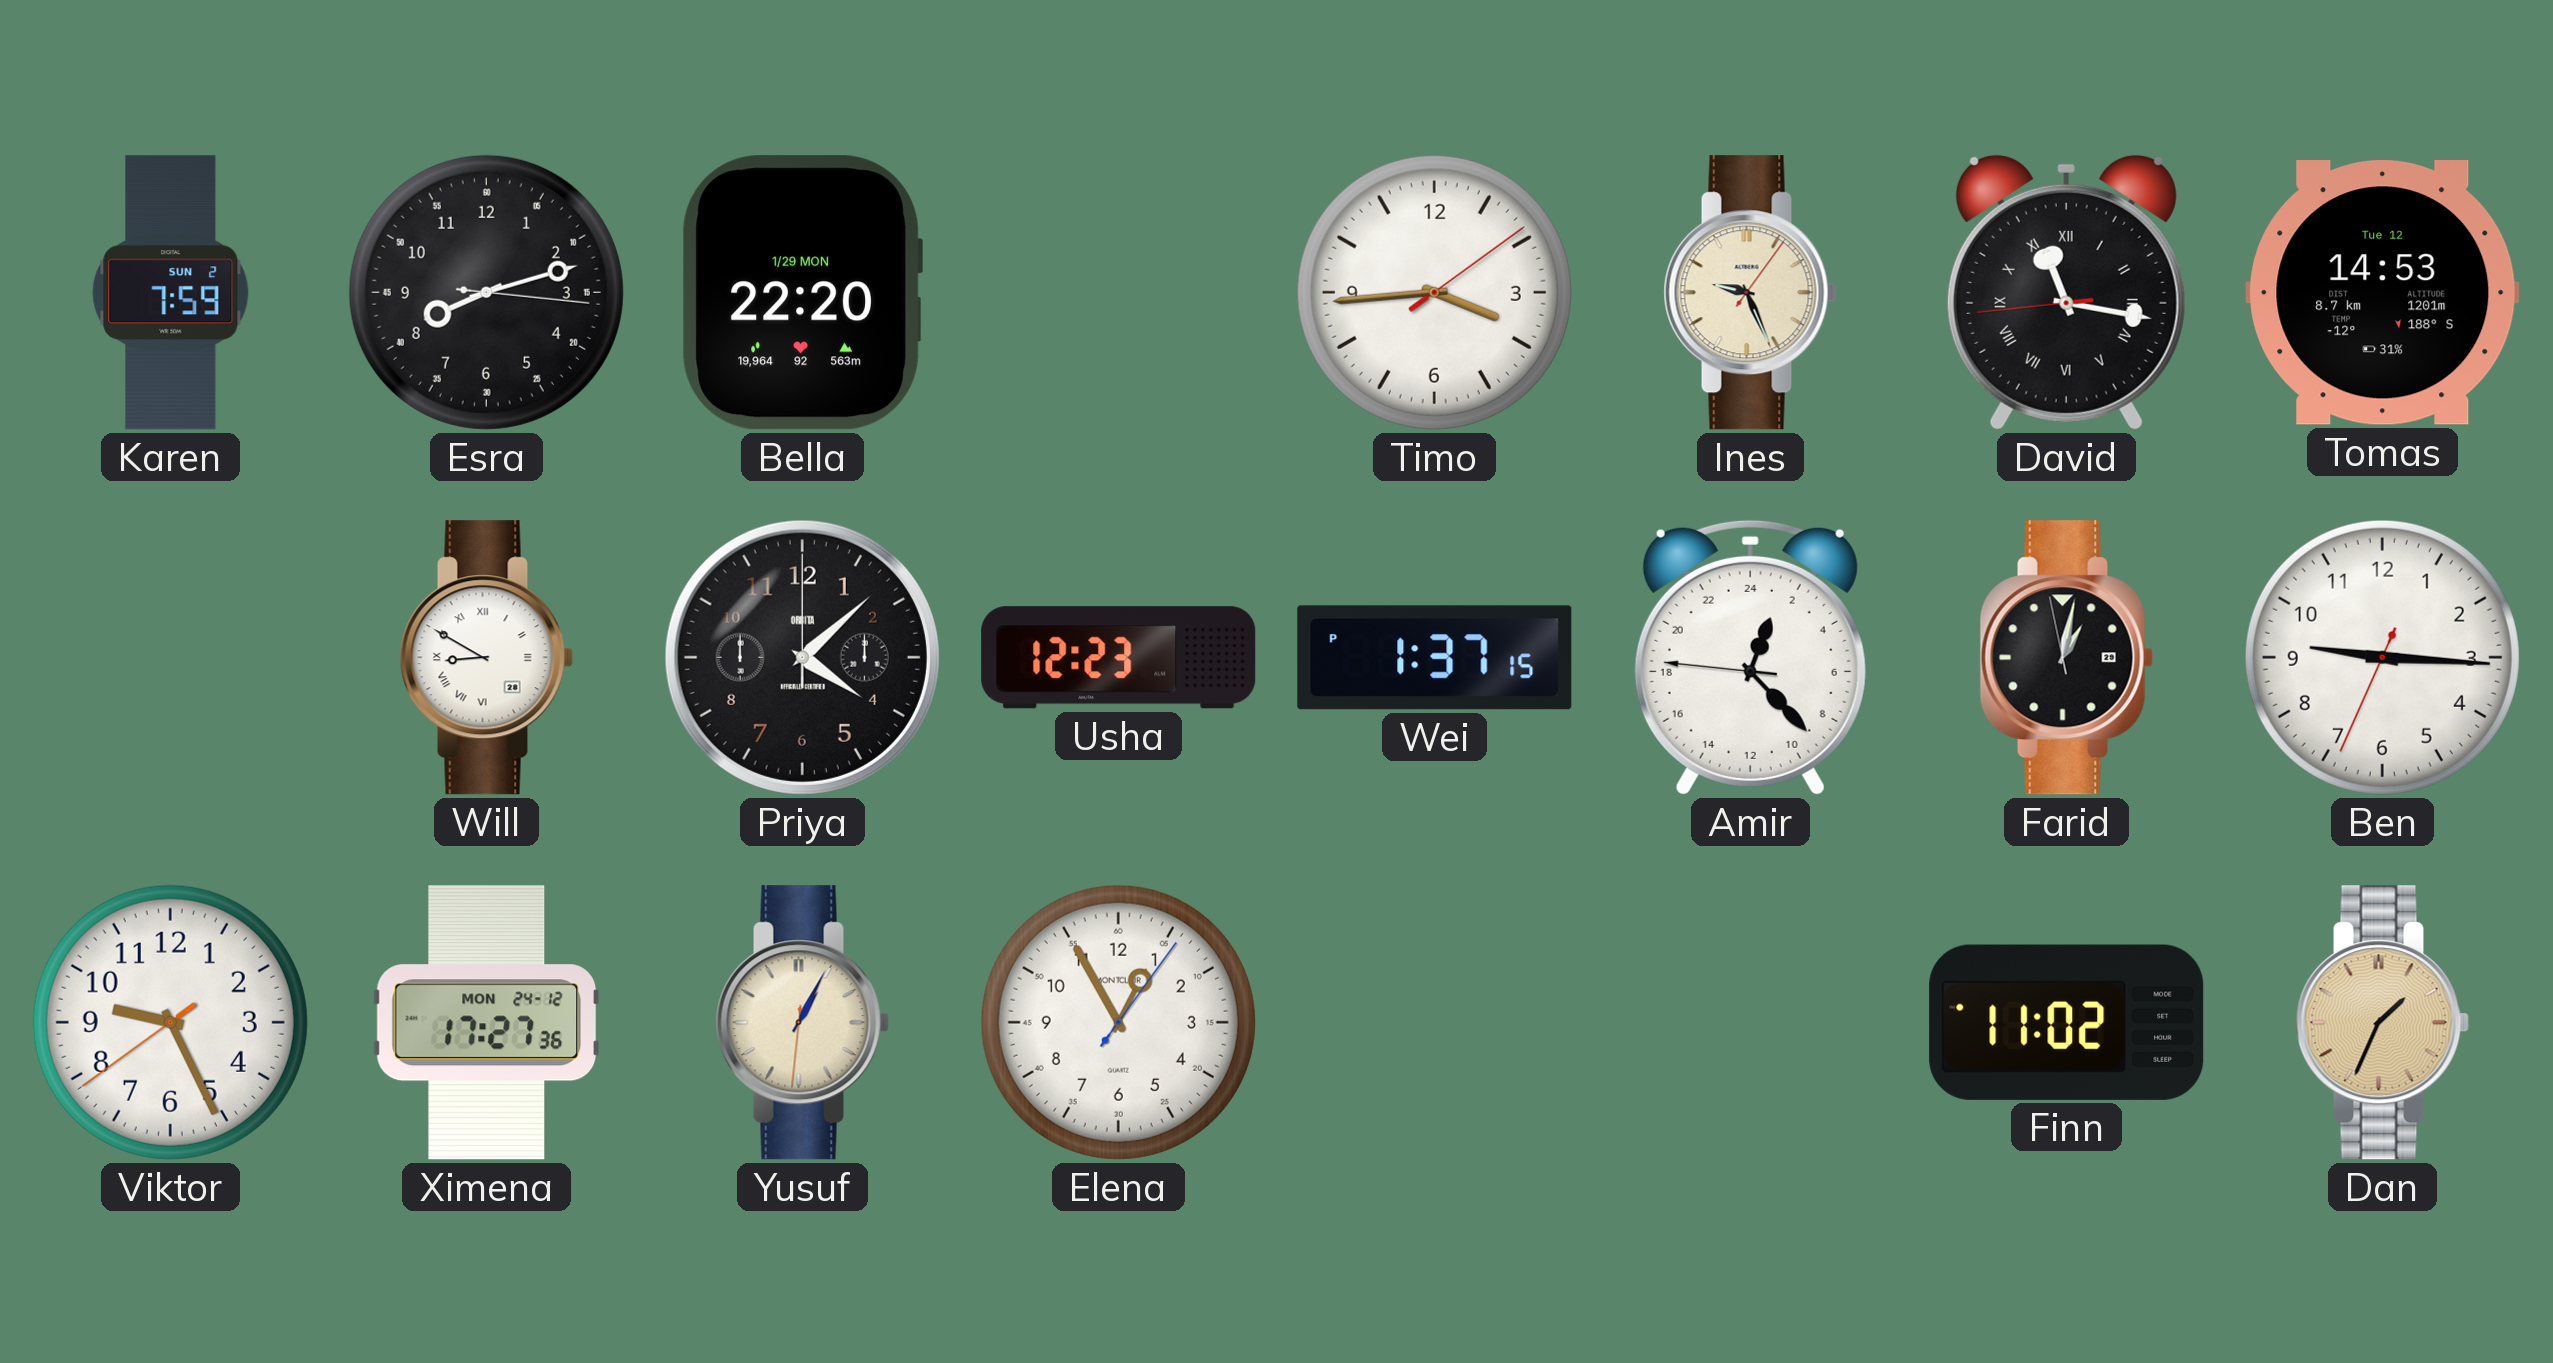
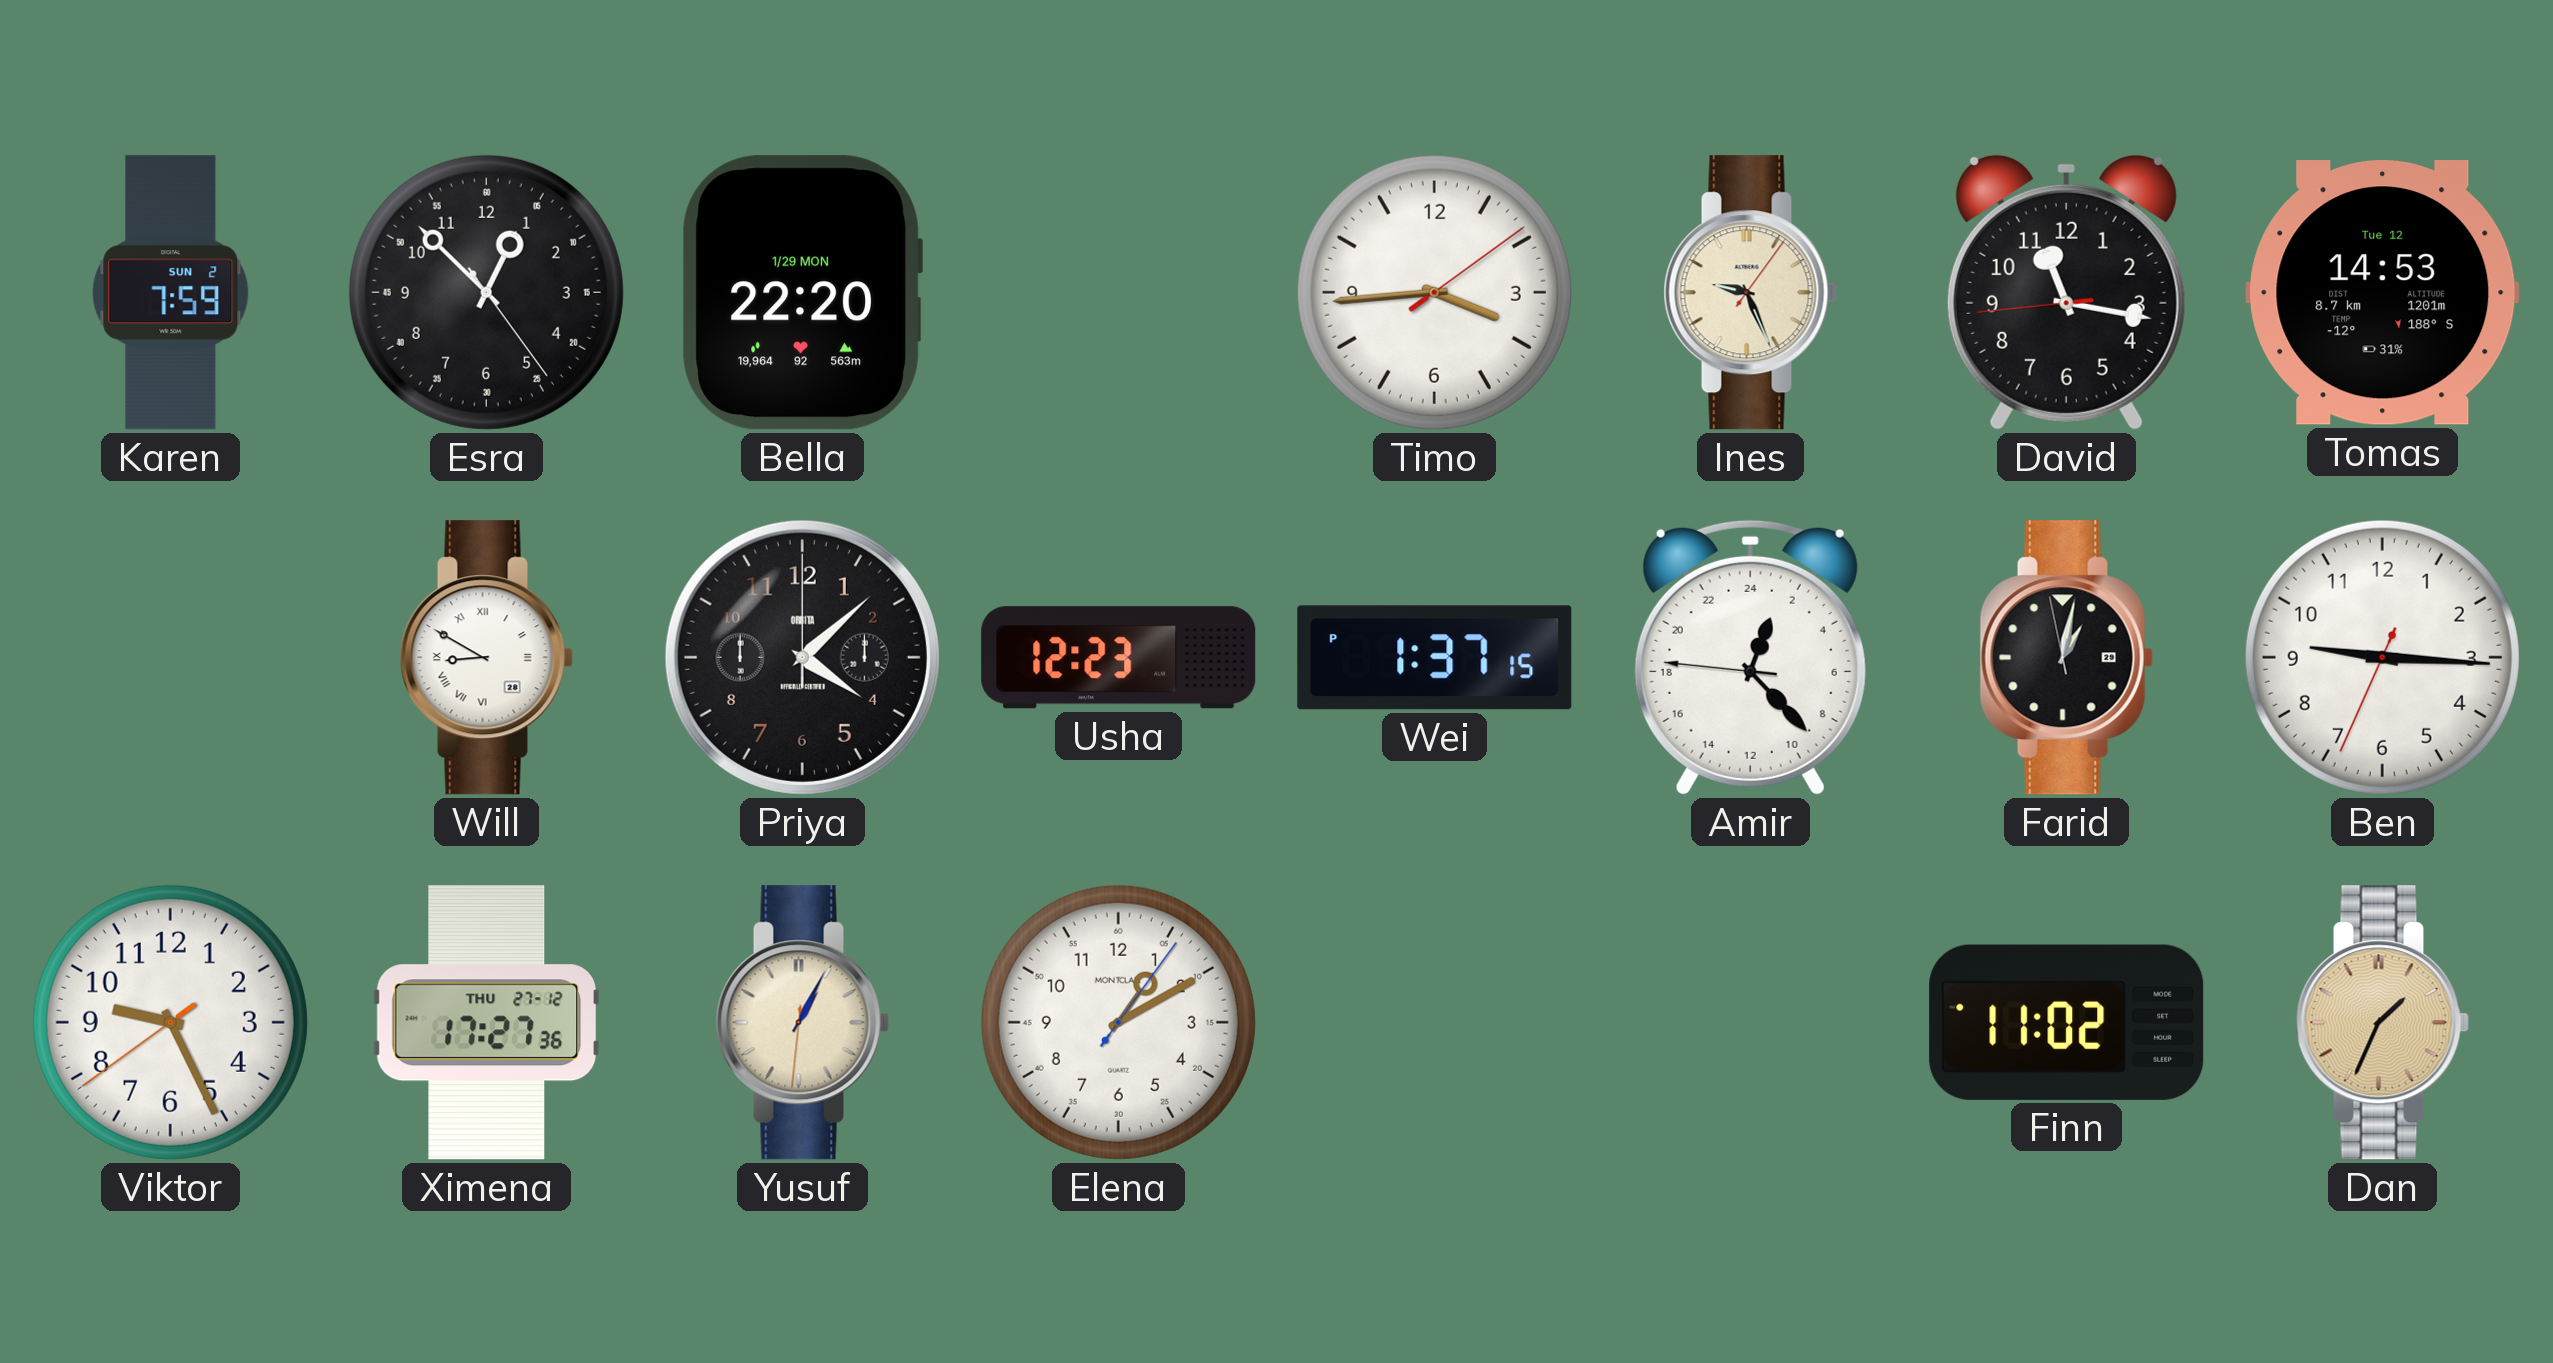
Esra: 8:12 -> 12:52 (486, 292)
David numerals: Roman -> Arabic (2066, 292)
Ximena date: MON 24-12 -> THU 27-12 (486, 1023)
Elena: 12:55 -> 1:10 (1118, 1022)
